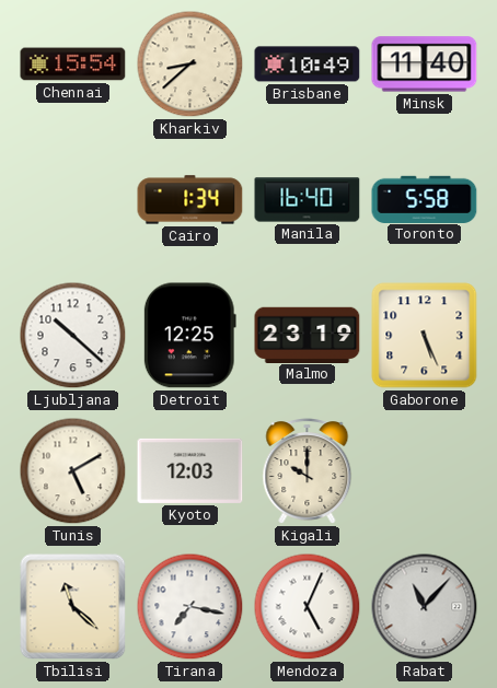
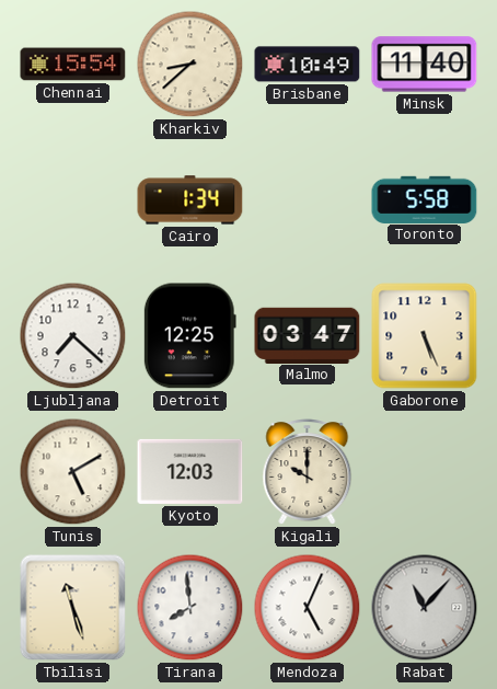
Manila: 16:40 -> none (308, 200)
Ljubljana: 10:22 -> 7:22 (73, 336)
Malmo: 23:19 -> 03:47 (308, 335)
Tbilisi: 11:22 -> 11:27 (73, 608)
Tirana: 7:17 -> 7:59 (190, 608)
